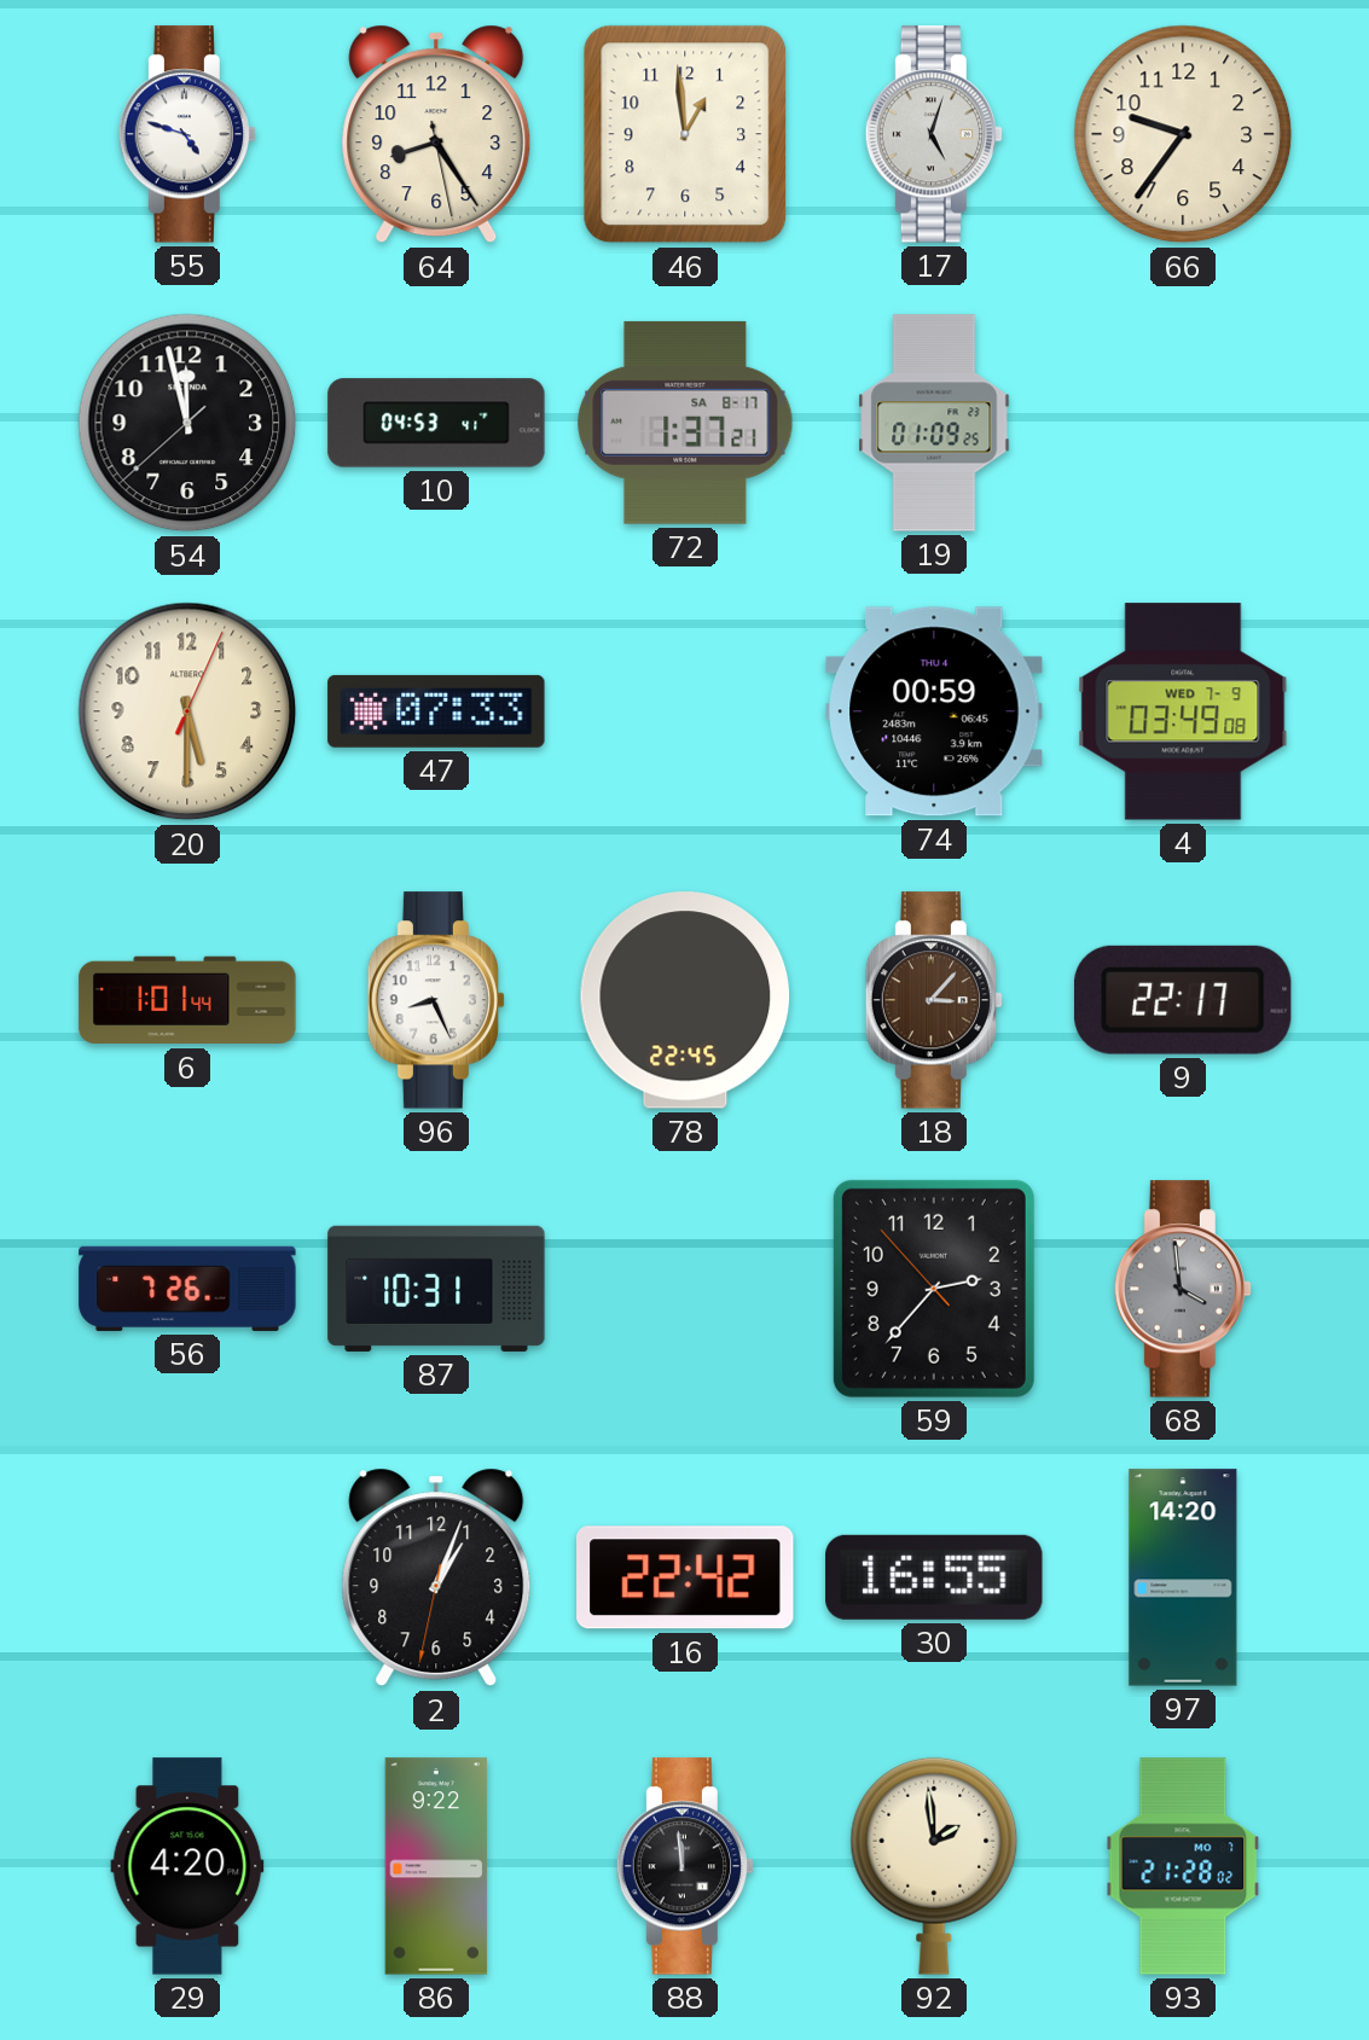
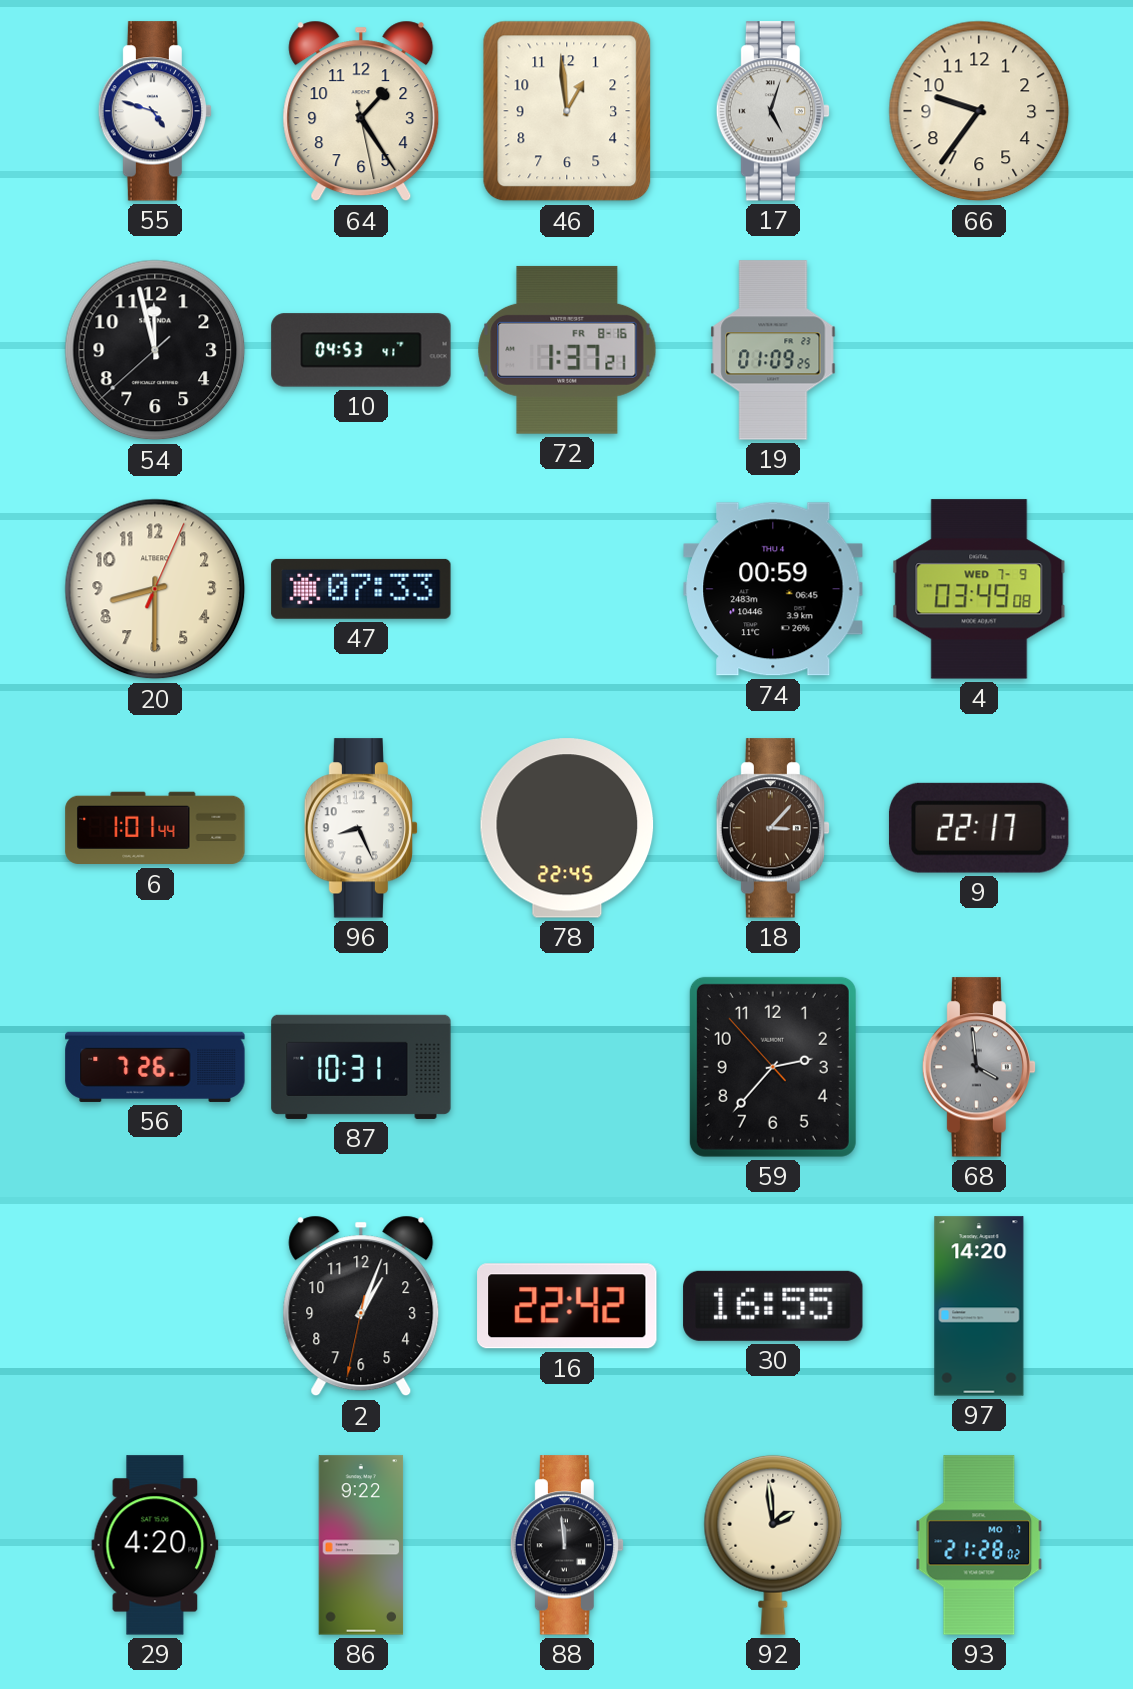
64: 8:24 -> 1:24 (361, 111)
72 date: SA 8-17 -> FR 8-16 (567, 350)
20: 5:30 -> 8:30 (155, 589)
